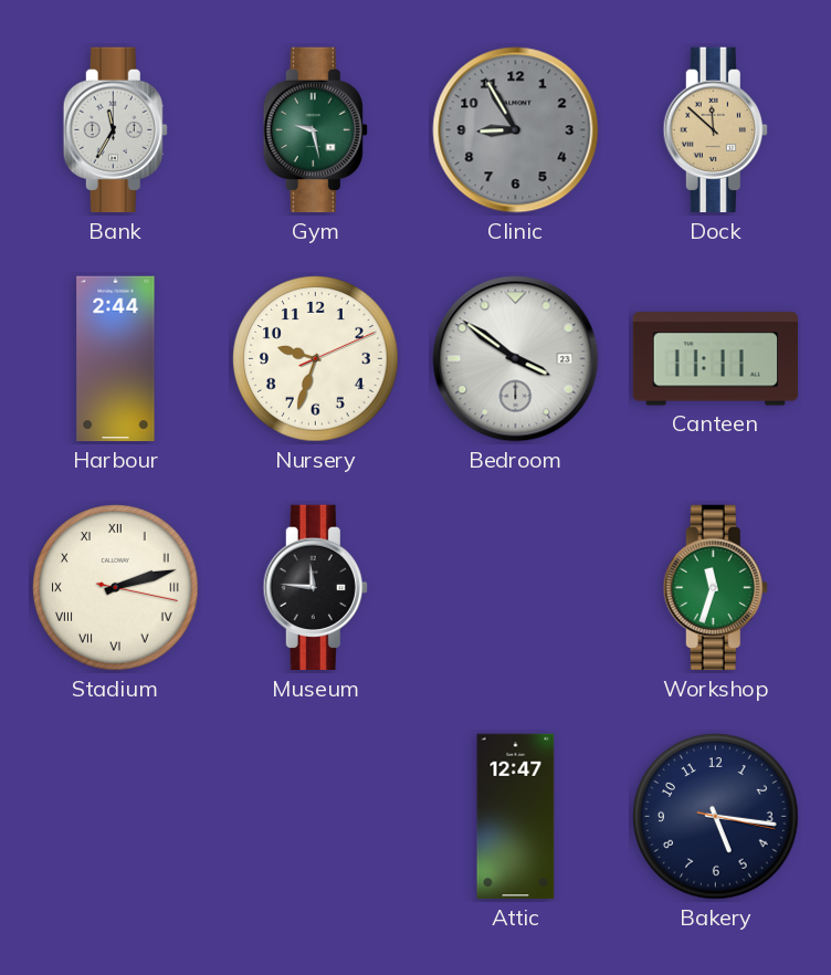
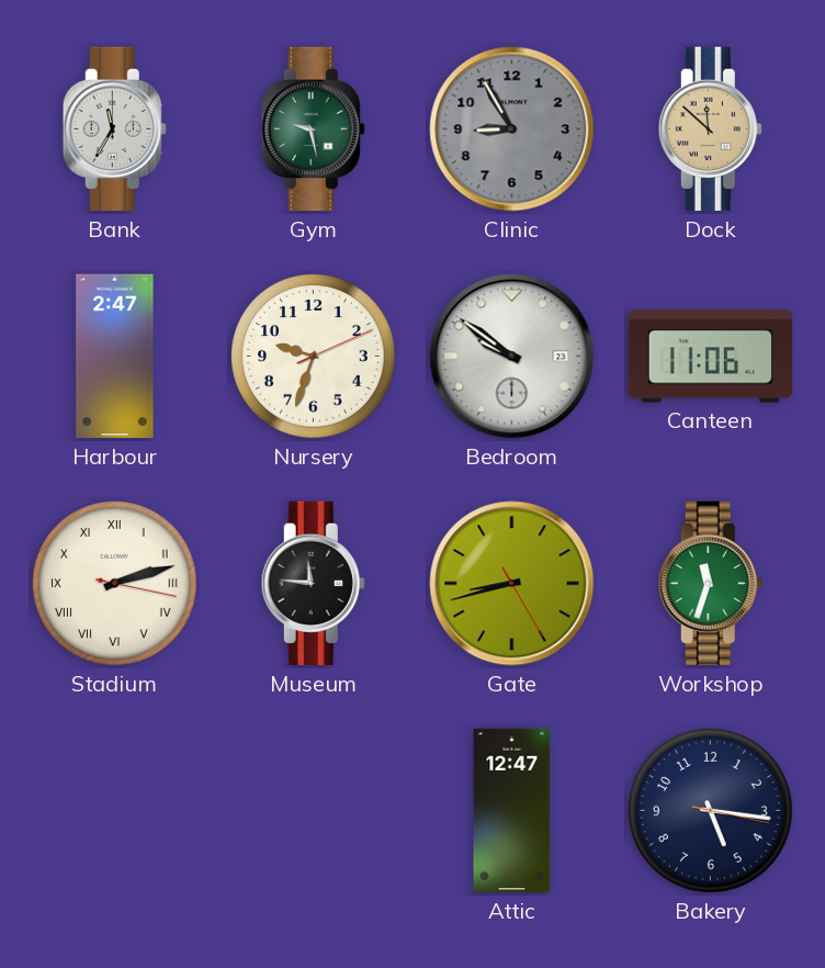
Harbour: 2:44 -> 2:47 (115, 357)
Bedroom: 3:51 -> 9:51 (512, 357)
Canteen: 11:11 -> 11:06 (711, 357)
Gate: none -> 8:42 (512, 584)
